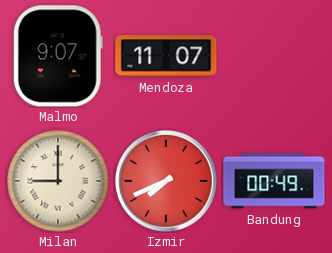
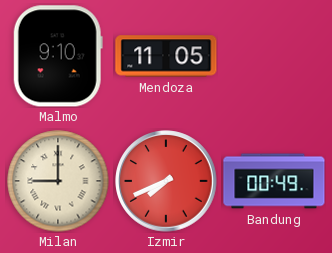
Malmo: 9:07 -> 9:10 (58, 56)
Mendoza: 11:07 -> 11:05 (166, 56)
